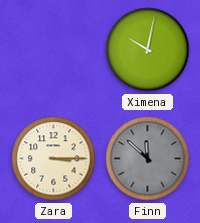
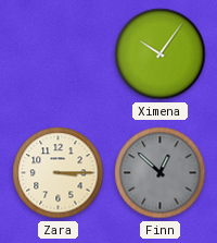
Ximena: 10:02 -> 10:06 (161, 54)
Finn: 11:52 -> 12:52 (161, 173)
